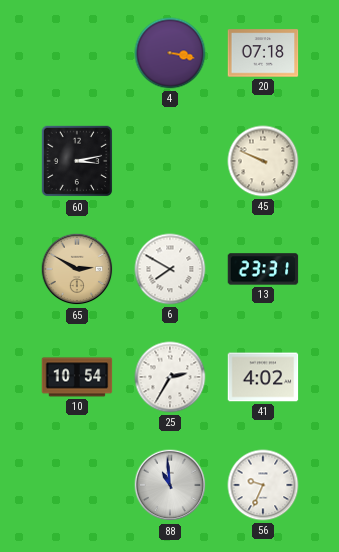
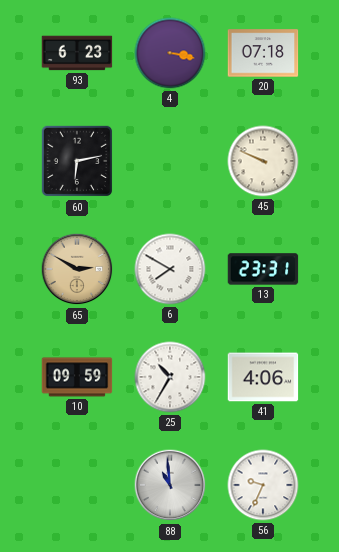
93: none -> 6:23 (77, 53)
60: 3:13 -> 6:13 (77, 161)
10: 10:54 -> 09:59 (77, 377)
25: 2:35 -> 10:35 (170, 377)
41: 4:02 -> 4:06 (263, 377)
